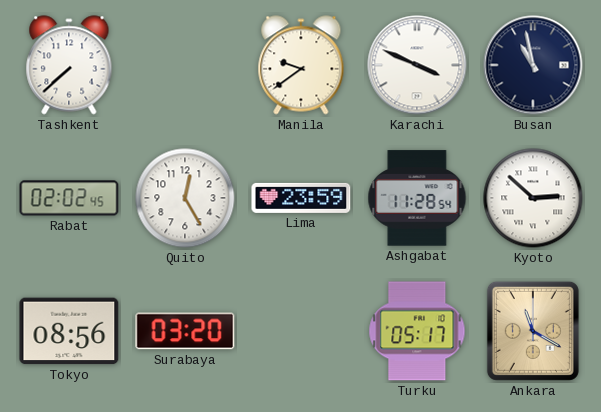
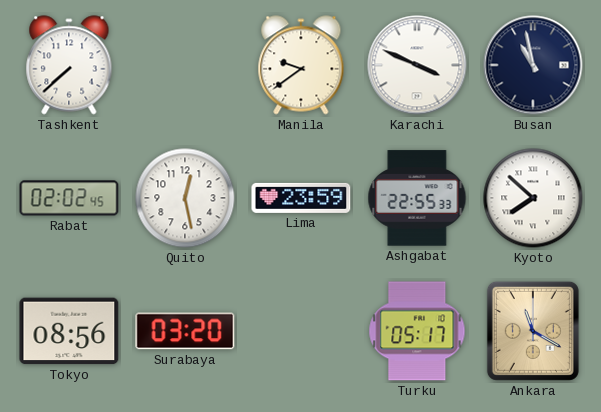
Quito: 12:25 -> 12:28 (185, 198)
Ashgabat: 11:28 -> 22:55 (417, 198)
Kyoto: 2:52 -> 7:52 (533, 198)
